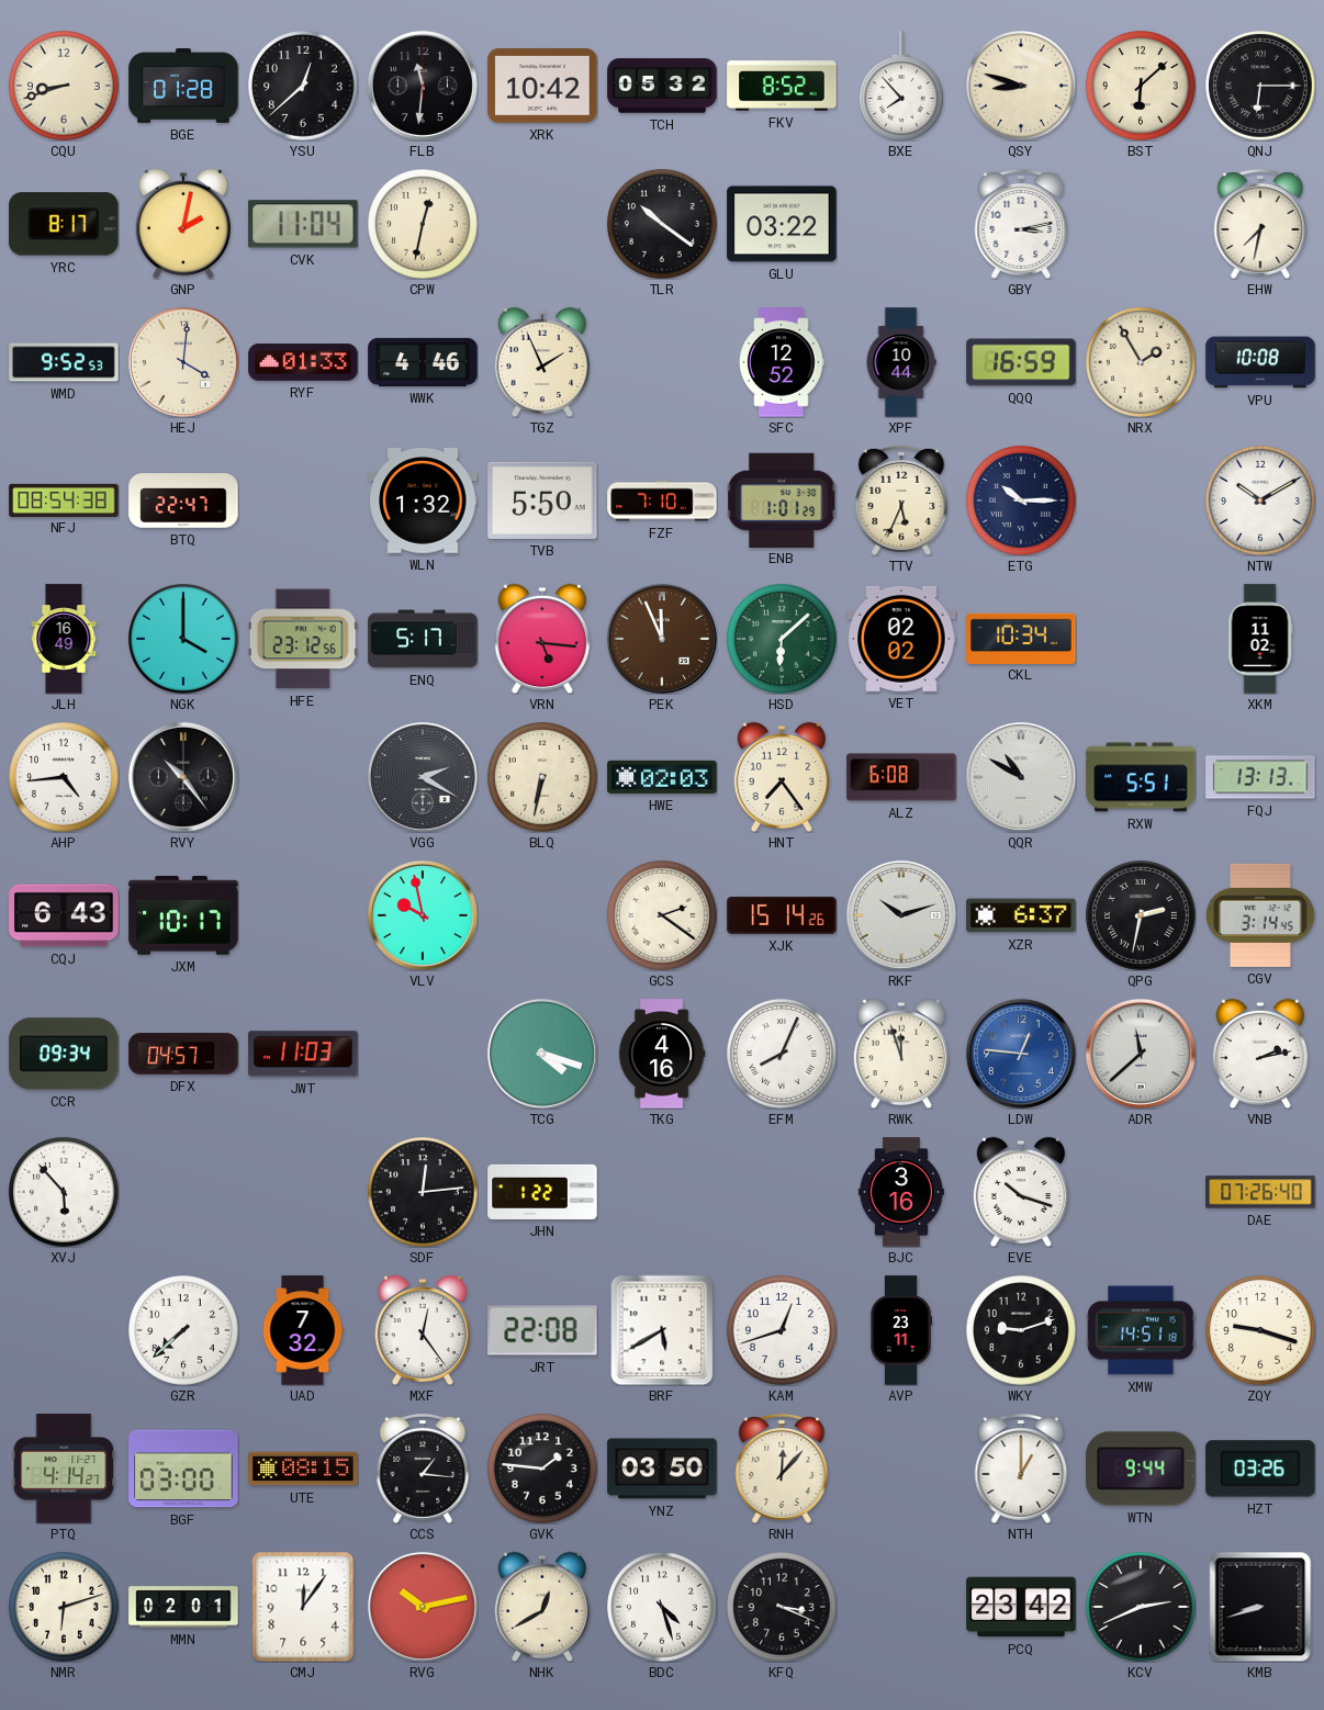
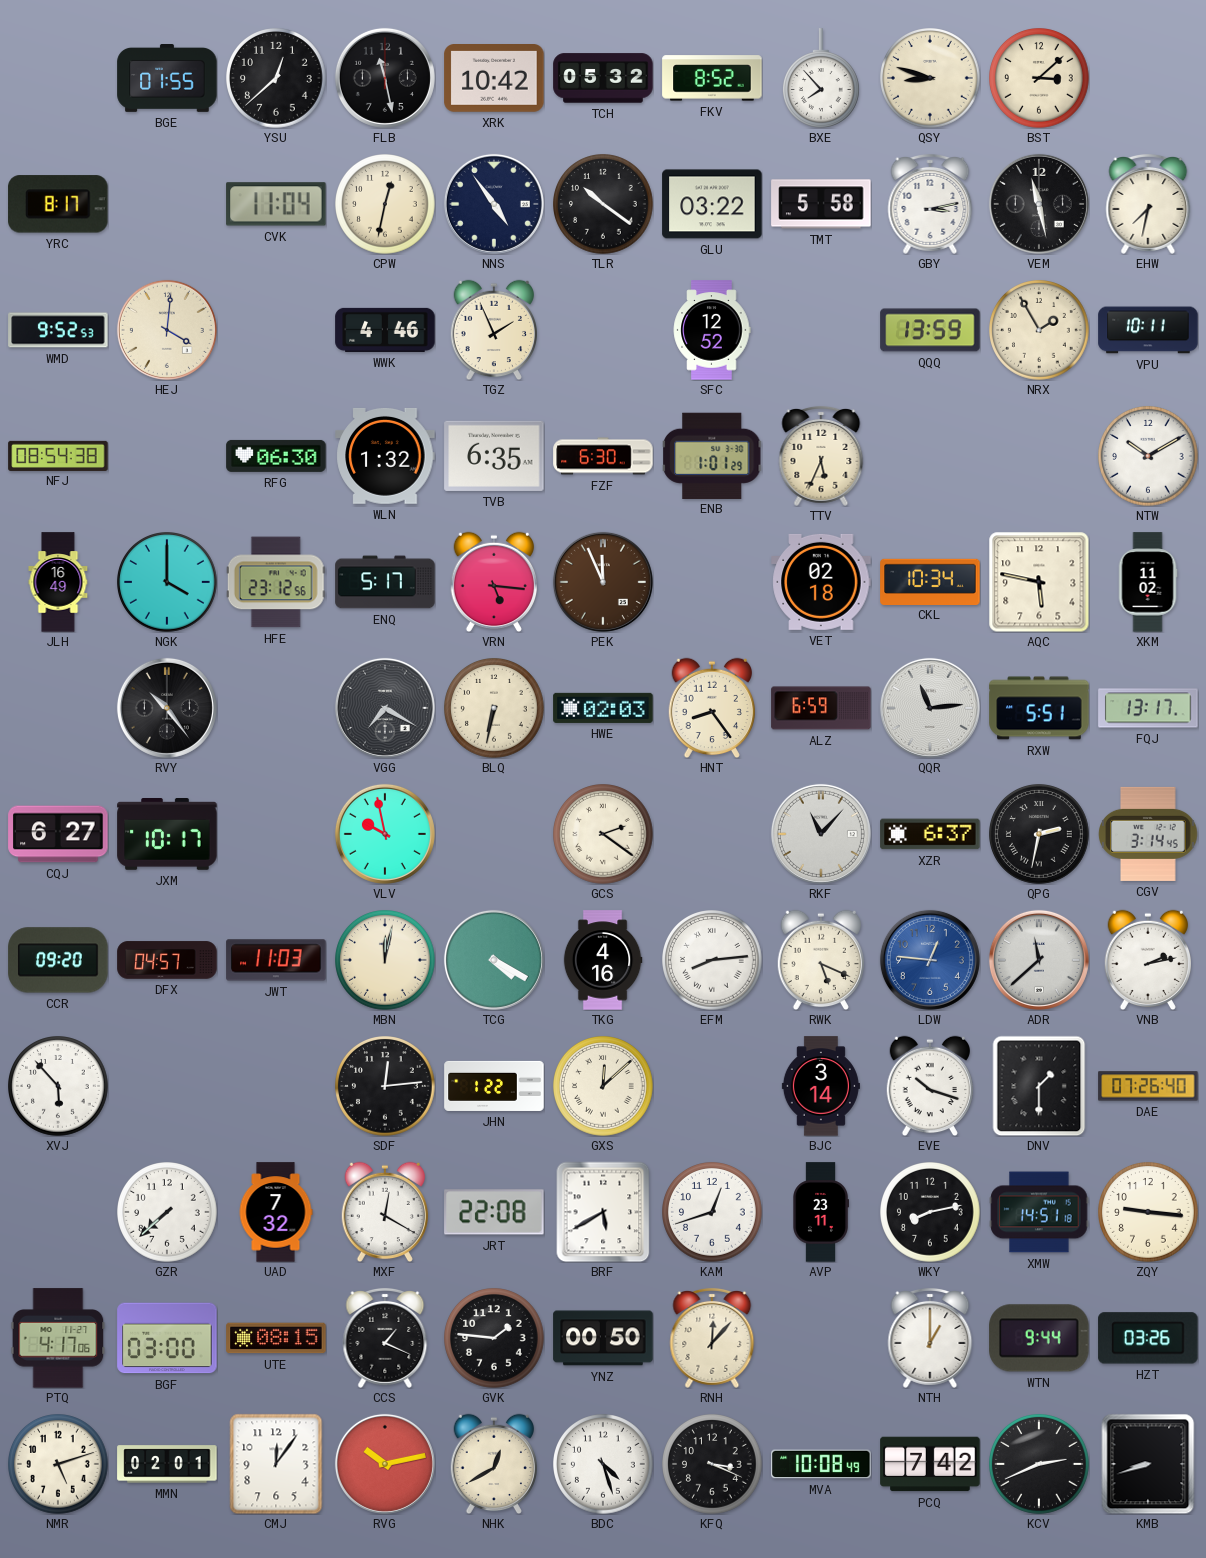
CQU: 8:42 -> none (65, 87)
BGE: 01:28 -> 01:55 (167, 79)
FLB: 11:31 -> 11:28 (385, 78)
BST: 6:08 -> 3:08 (1040, 79)
QNJ: 6:15 -> none (1261, 87)
GNP: 2:02 -> none (182, 224)
NNS: none -> 4:54 (494, 204)
TMT: none -> 5:58 (821, 204)
VEM: none -> 11:28 (1039, 204)
RYF: 01:33 -> none (303, 362)
XPF: 10:44 -> none (901, 362)
QQQ: 16:59 -> 13:59 (930, 330)
VPU: 10:08 -> 10:11 (1148, 330)
BTQ: 22:47 -> none (183, 500)
RFG: none -> 06:30 (276, 456)
TVB: 5:50 -> 6:35 (494, 456)
FZF: 7:10 -> 6:30 (603, 456)
ETG: 10:15 -> none (1022, 502)
HSD: 6:08 -> none (783, 640)
VET: 02:02 -> 02:18 (821, 582)
AQC: none -> 5:47 (1039, 582)
AHP: 4:44 -> none (65, 778)
VGG: 2:20 -> 7:20 (385, 708)
HNT: 7:24 -> 8:24 (711, 708)
ALZ: 6:08 -> 6:59 (821, 708)
QQR: 10:50 -> 11:14 (930, 708)
FQJ: 13:13 -> 13:17 (1148, 708)
CQJ: 6:43 -> 6:27 (58, 834)
XJK: 15:14 -> none (782, 915)
RKF: 10:12 -> 11:07 (821, 834)
CCR: 09:34 -> 09:20 (58, 960)
MBN: none -> 12:02 (386, 961)
TCG: 4:18 -> 4:20 (494, 960)
EFM: 8:04 -> 8:14 (713, 961)
RWK: 11:57 -> 5:19 (820, 960)
GXS: none -> 12:08 (604, 1087)
BJC: 3:16 -> 3:14 (821, 1086)
DNV: none -> 1:30 (1039, 1086)
MXF: 12:24 -> 12:20 (384, 1212)
WKY: 9:12 -> 8:13 (931, 1213)
ZQY: 9:18 -> 9:16 (1149, 1213)
PTQ: 4:14 -> 4:17 (58, 1338)
CCS: 1:16 -> 1:19 (385, 1338)
YNZ: 03:50 -> 00:50 (603, 1338)
NMR: 6:12 -> 5:12 (59, 1465)
MVA: none -> 10:08 (821, 1464)
PCQ: 23:42 -> 7:42 (930, 1464)
